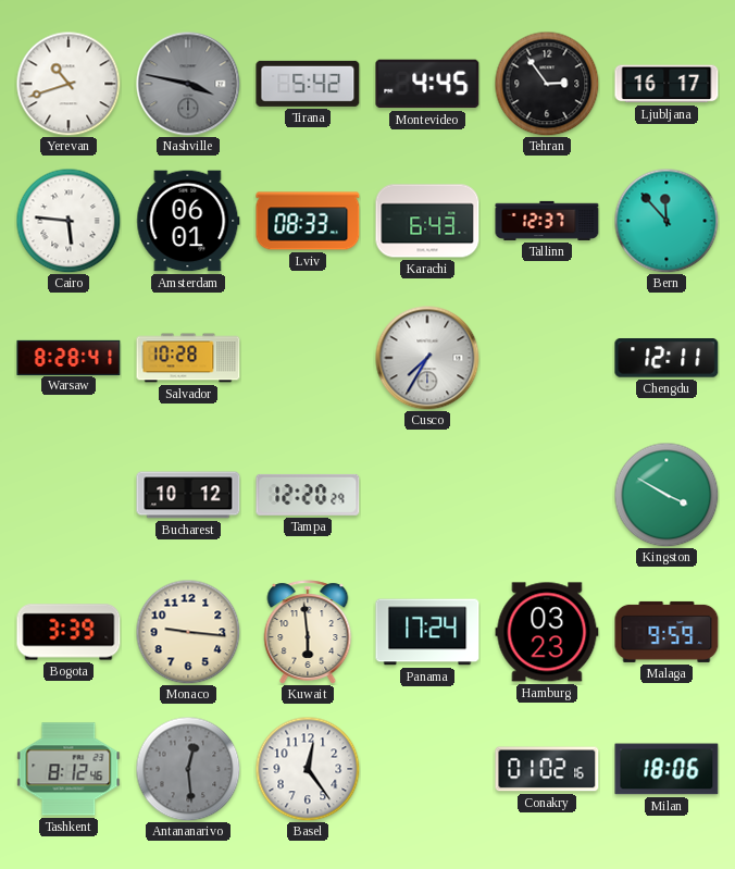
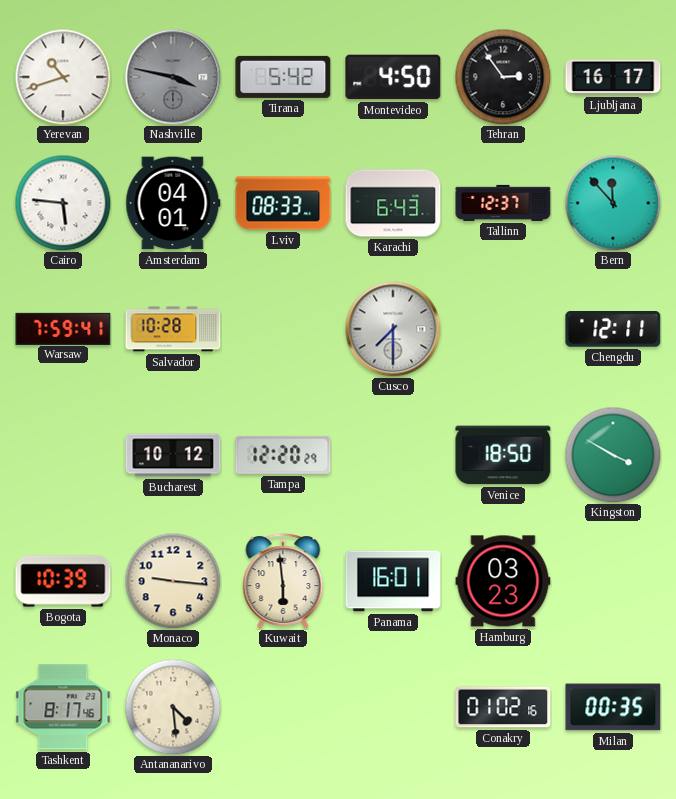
Montevideo: 4:45 -> 4:50 (393, 77)
Amsterdam: 06:01 -> 04:01 (173, 203)
Warsaw: 8:28 -> 7:59 (63, 328)
Cusco: 7:35 -> 7:30 (393, 329)
Venice: none -> 18:50 (503, 455)
Bogota: 3:39 -> 10:39 (63, 581)
Panama: 17:24 -> 16:01 (393, 581)
Malaga: 9:59 -> none (667, 632)
Tashkent: 8:12 -> 8:17 (63, 707)
Antananarivo: 12:29 -> 4:29 (173, 707)
Antananarivo dial: grey -> cream (173, 707)
Basel: 12:24 -> none (308, 769)
Milan: 18:06 -> 00:35 (613, 707)
